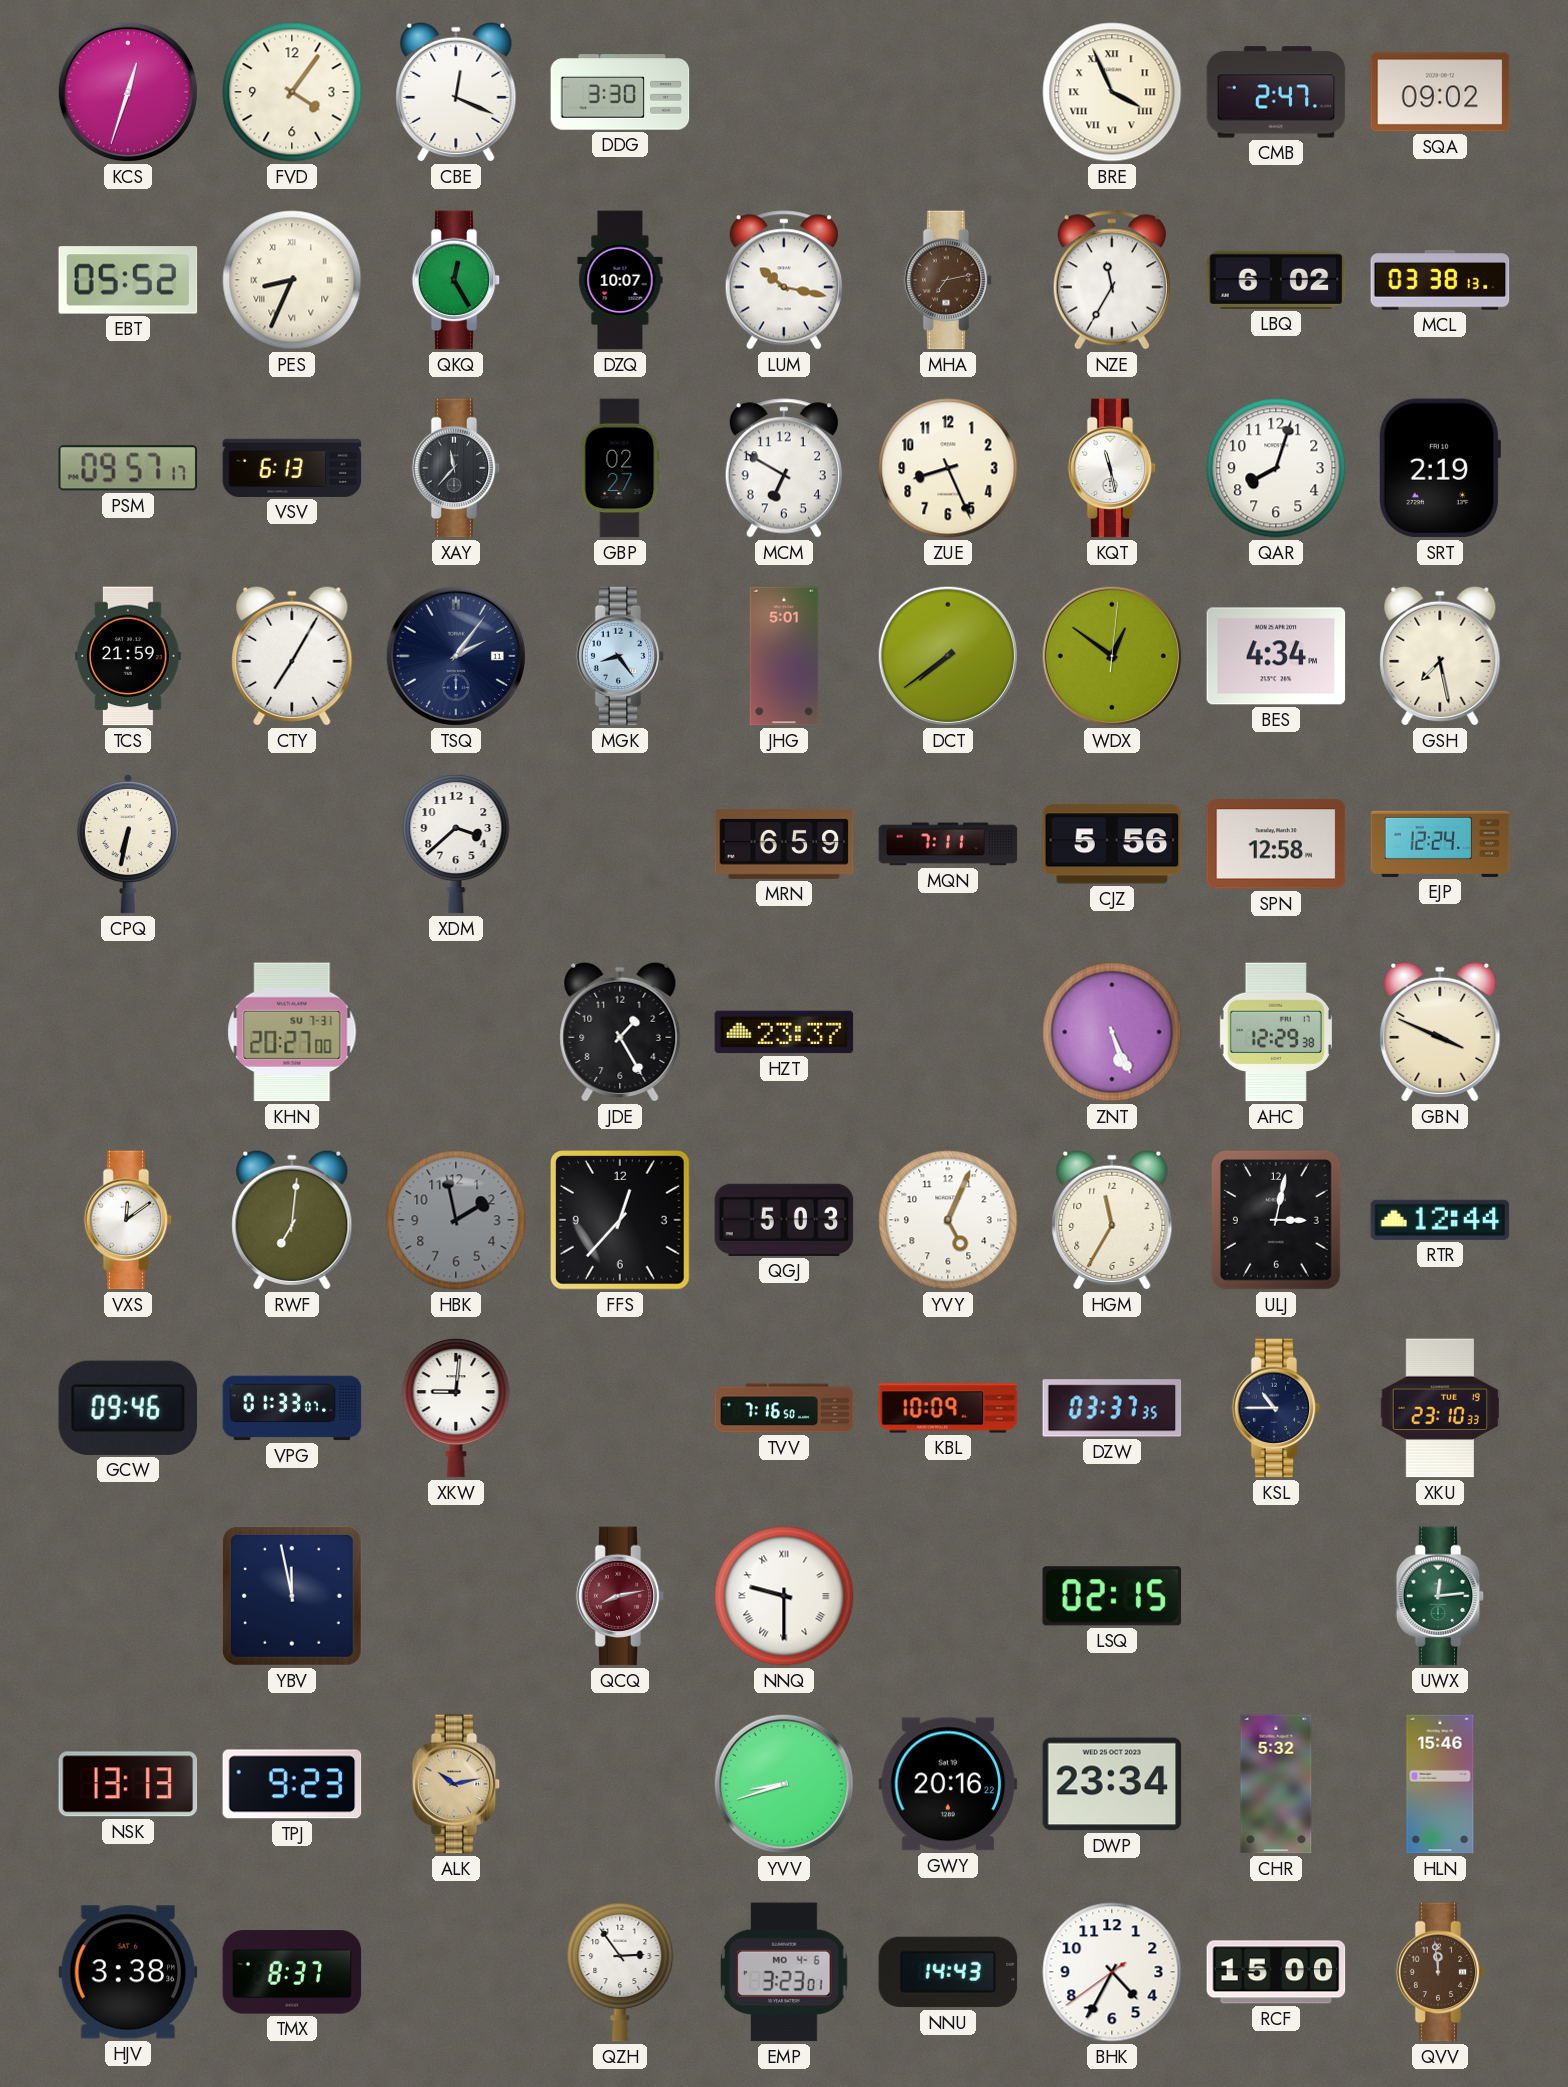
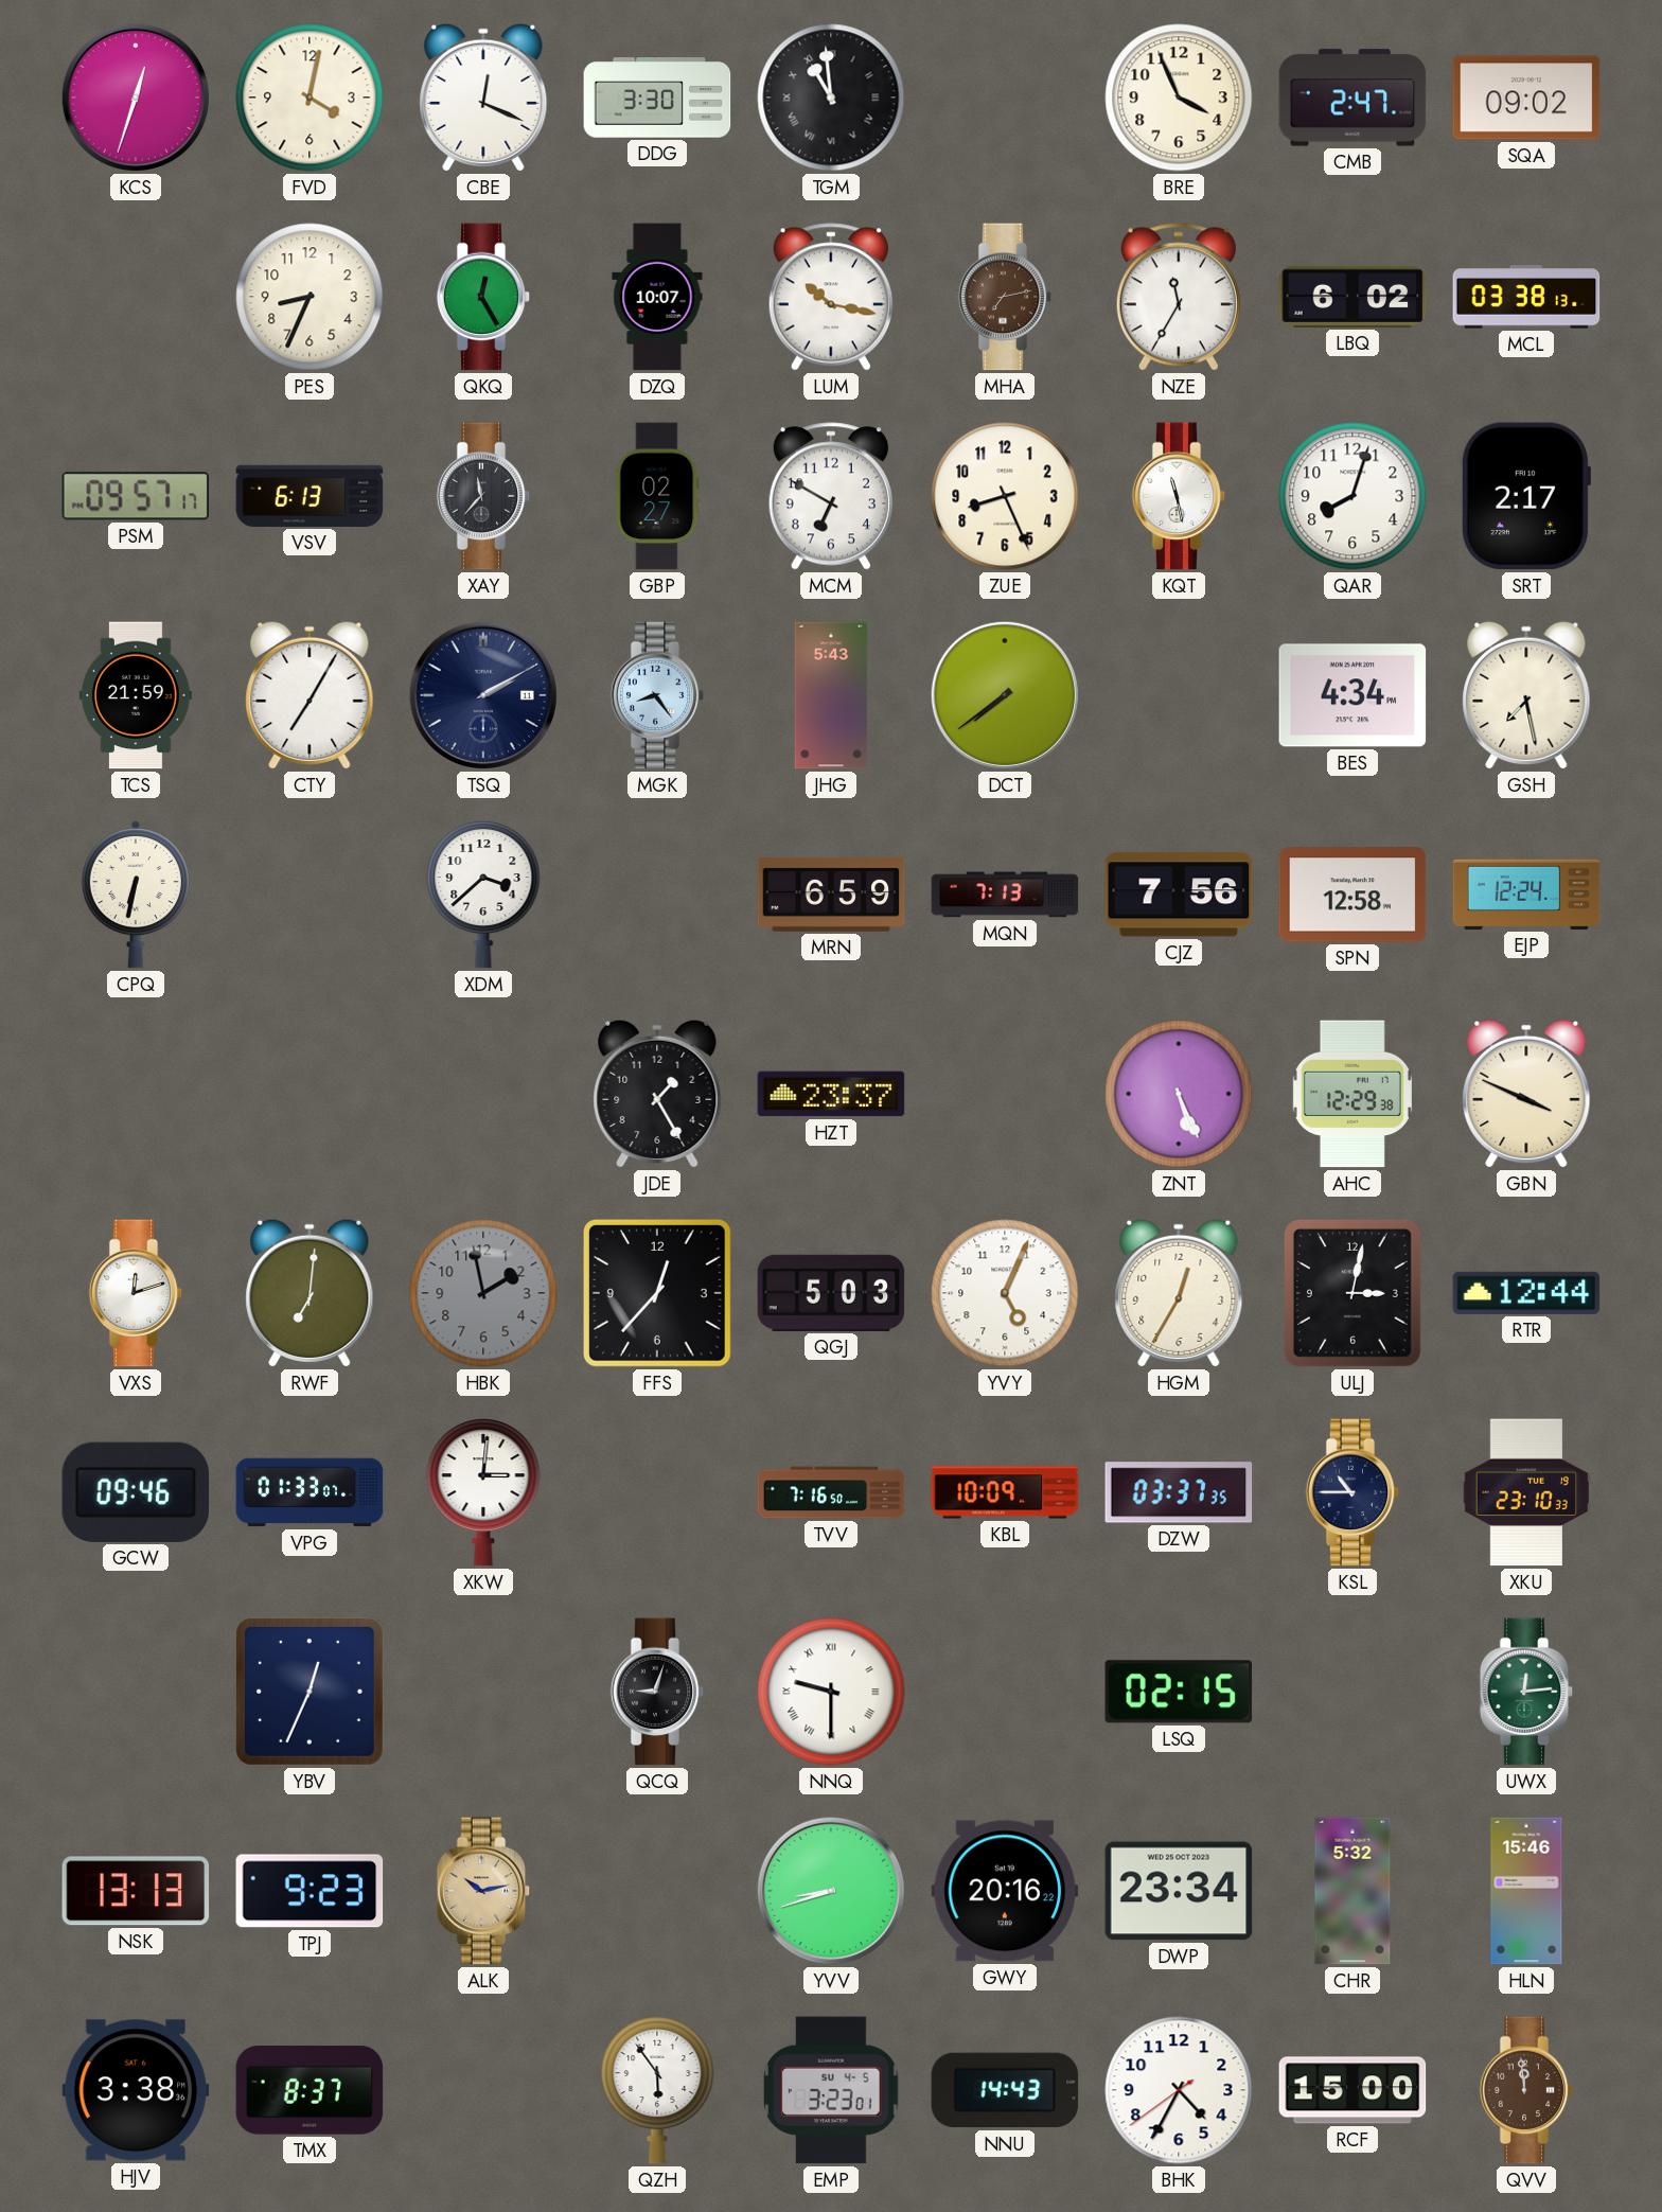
FVD: 4:06 -> 4:02 (310, 98)
TGM: none -> 10:59 (831, 98)
BRE numerals: Roman -> Arabic (1179, 98)
EBT: 05:52 -> none (128, 280)
PES numerals: Roman -> Arabic (310, 297)
SRT: 2:19 -> 2:17 (1525, 496)
TSQ: 2:06 -> 2:10 (483, 695)
JHG: 5:01 -> 5:43 (831, 695)
WDX: 12:51 -> none (1112, 656)
MQN: 7:11 -> 7:13 (1005, 895)
CJZ: 5:56 -> 7:56 (1179, 895)
KHN: 20:27 -> none (292, 1032)
VXS: 12:09 -> 12:12 (136, 1293)
HGM: 11:35 -> 12:35 (1179, 1293)
XKW: 9:01 -> 3:01 (483, 1493)
YBV: 11:58 -> 12:34 (310, 1692)
QCQ: 8:13 -> 9:03 (657, 1692)
QCQ dial: burgundy -> black (657, 1692)
QZH: 2:54 -> 5:54 (657, 2091)
EMP date: MO 4-6 -> SU 4-5 (831, 2090)
